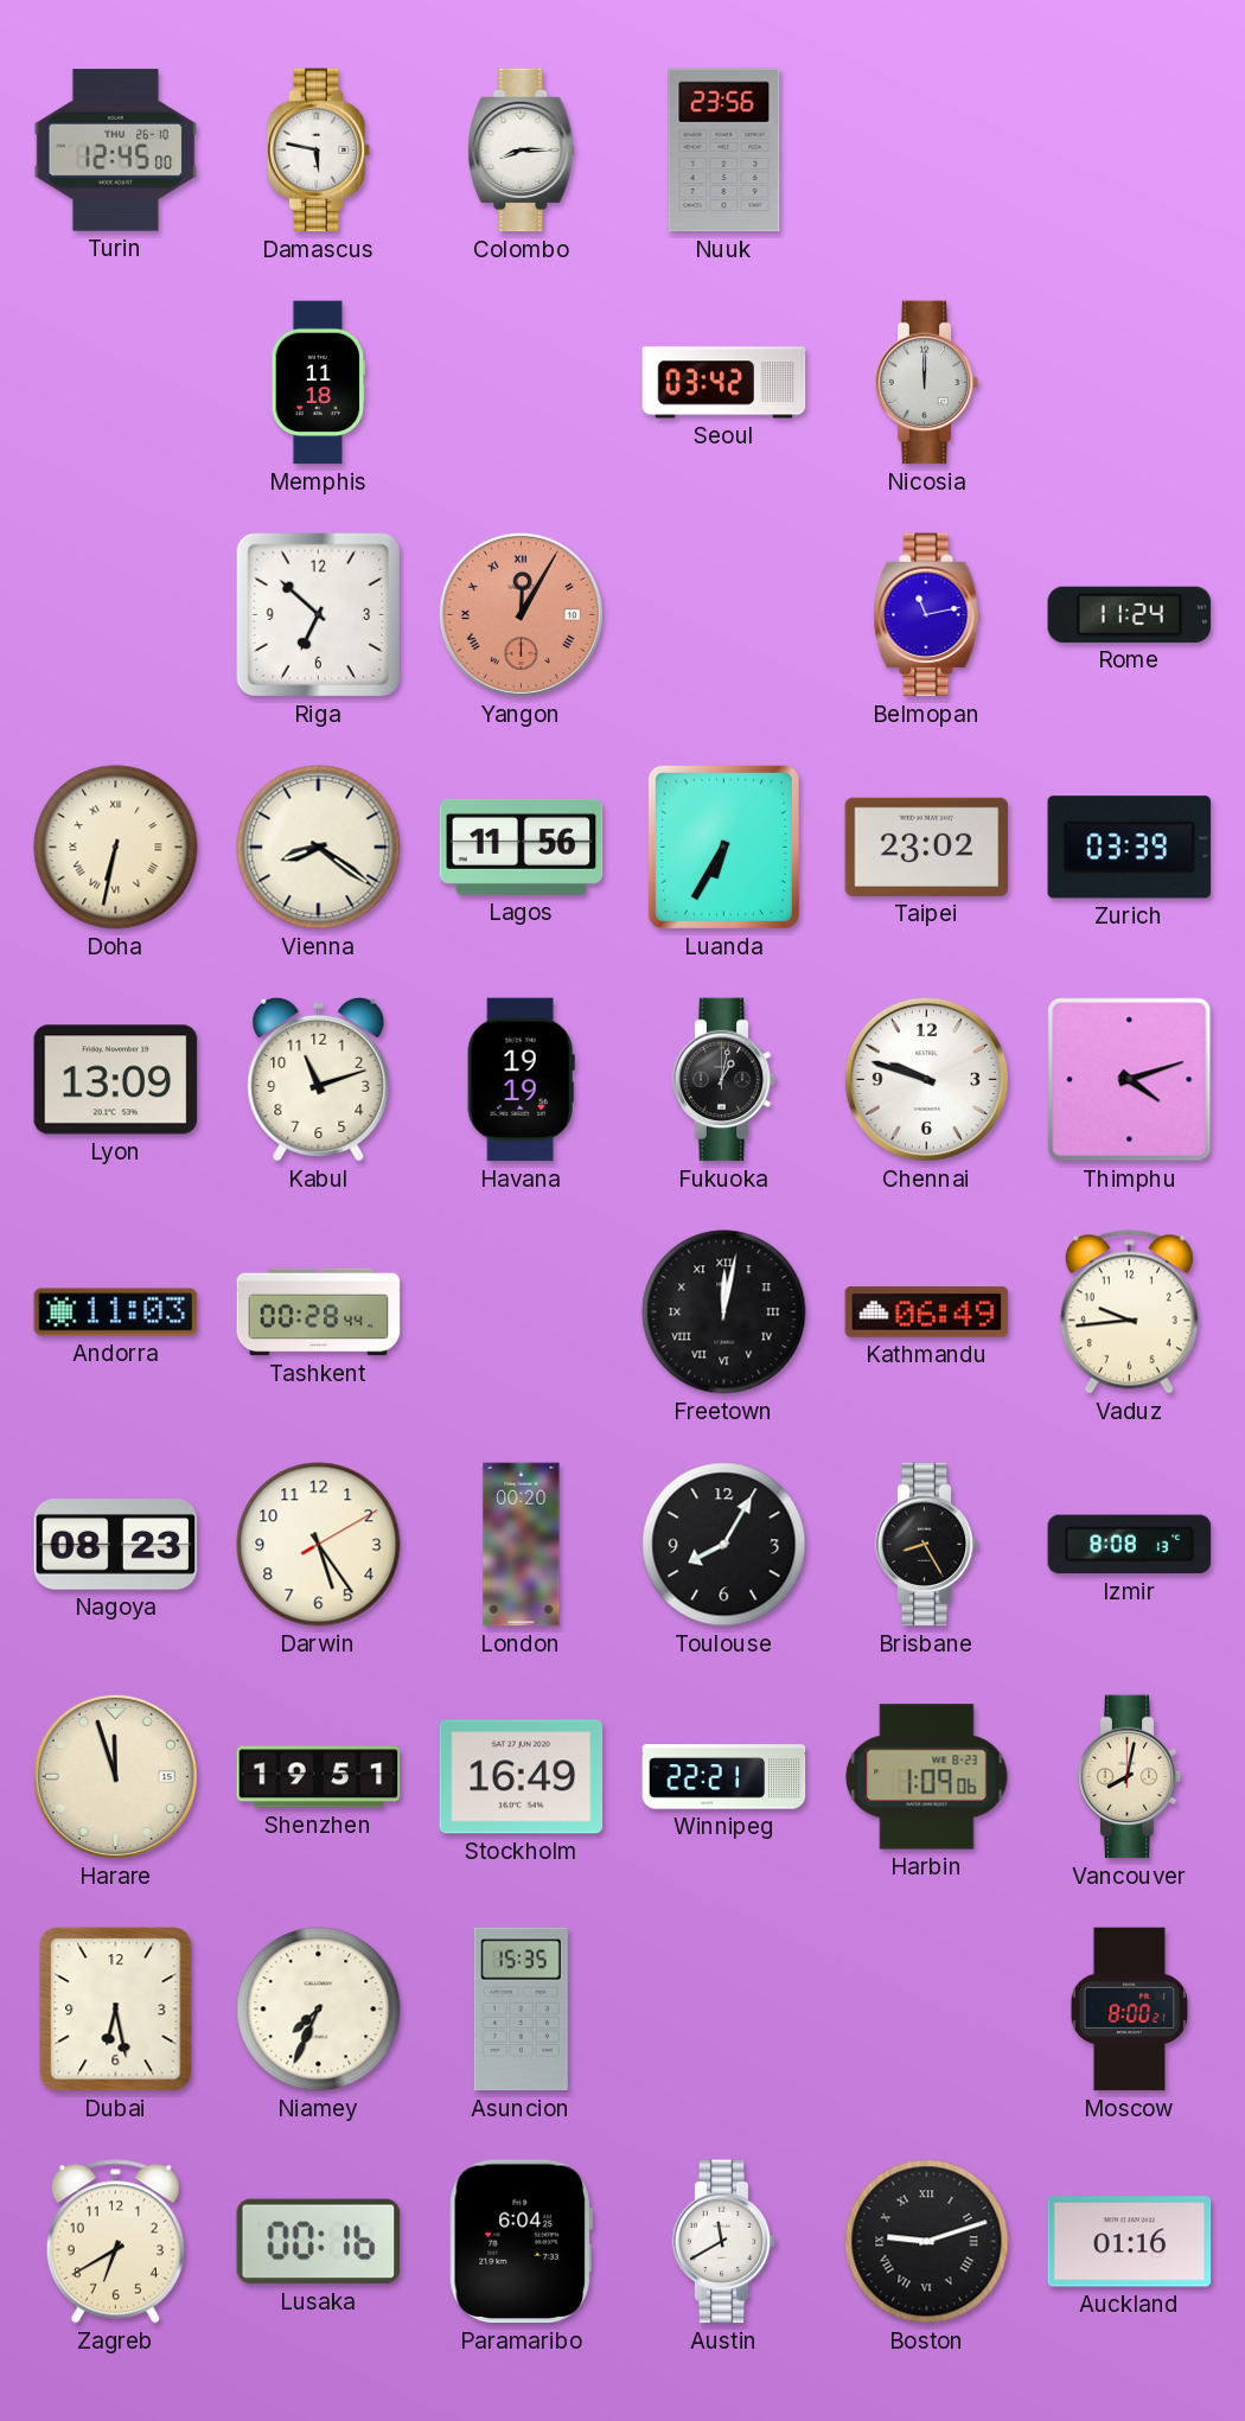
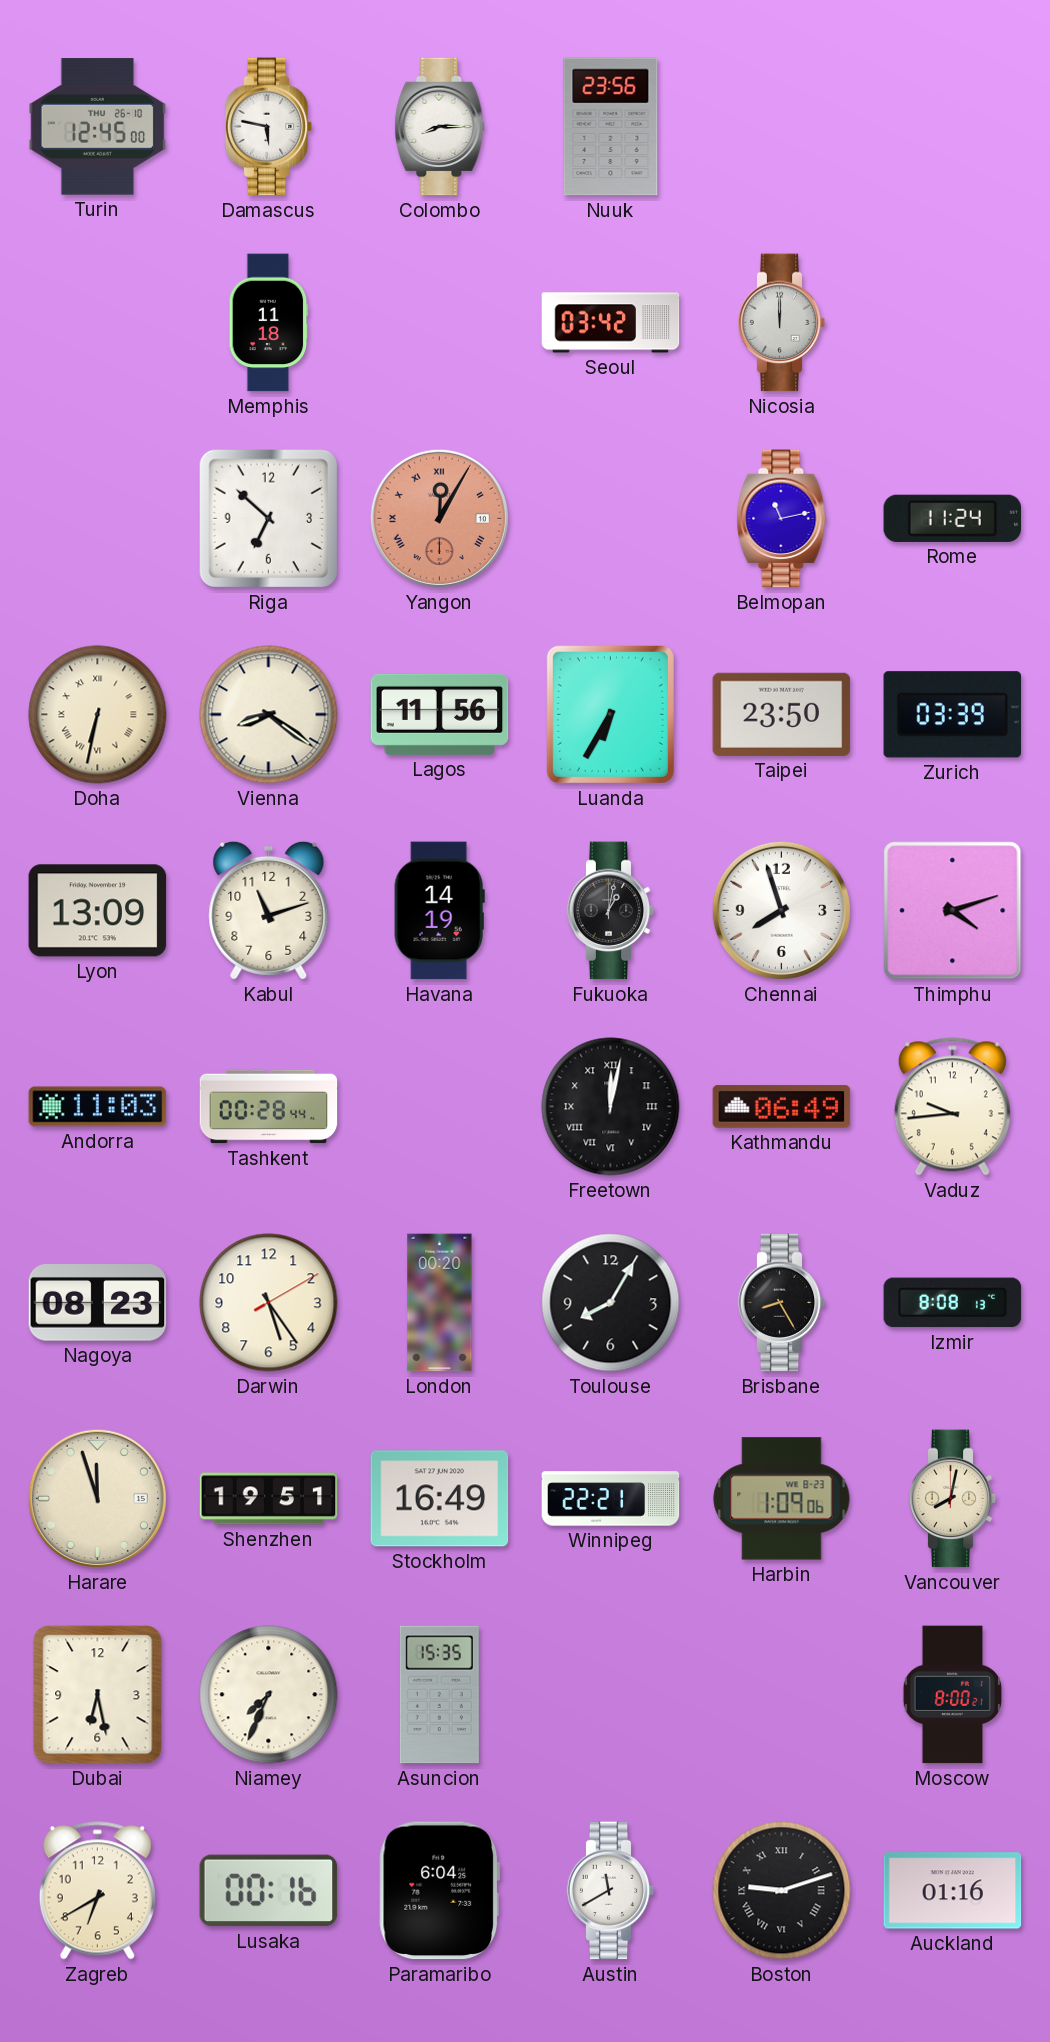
Taipei: 23:02 -> 23:50 (782, 714)
Havana: 19:19 -> 14:19 (439, 911)
Chennai: 9:48 -> 7:57 (781, 910)
